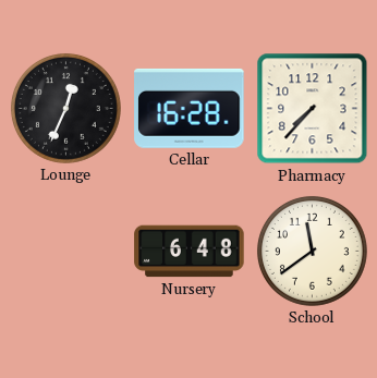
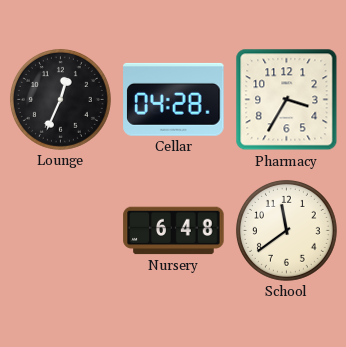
Cellar: 16:28 -> 04:28 (174, 99)
Pharmacy: 7:37 -> 3:35 (287, 100)
